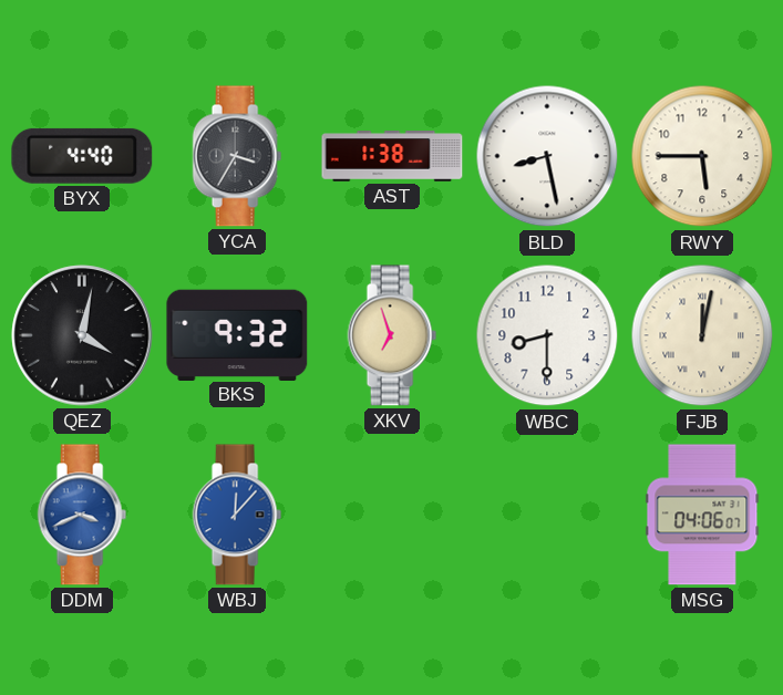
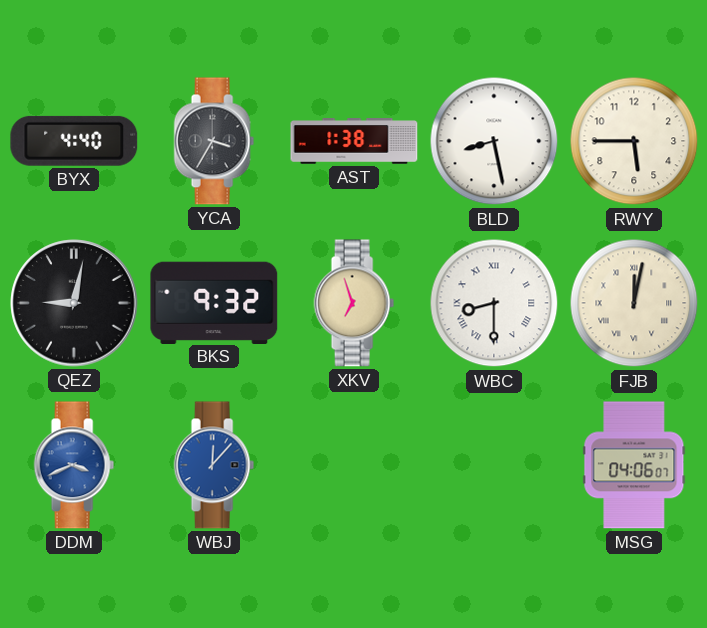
QEZ: 4:02 -> 9:02 (74, 303)
WBC numerals: Arabic -> Roman (494, 303)
